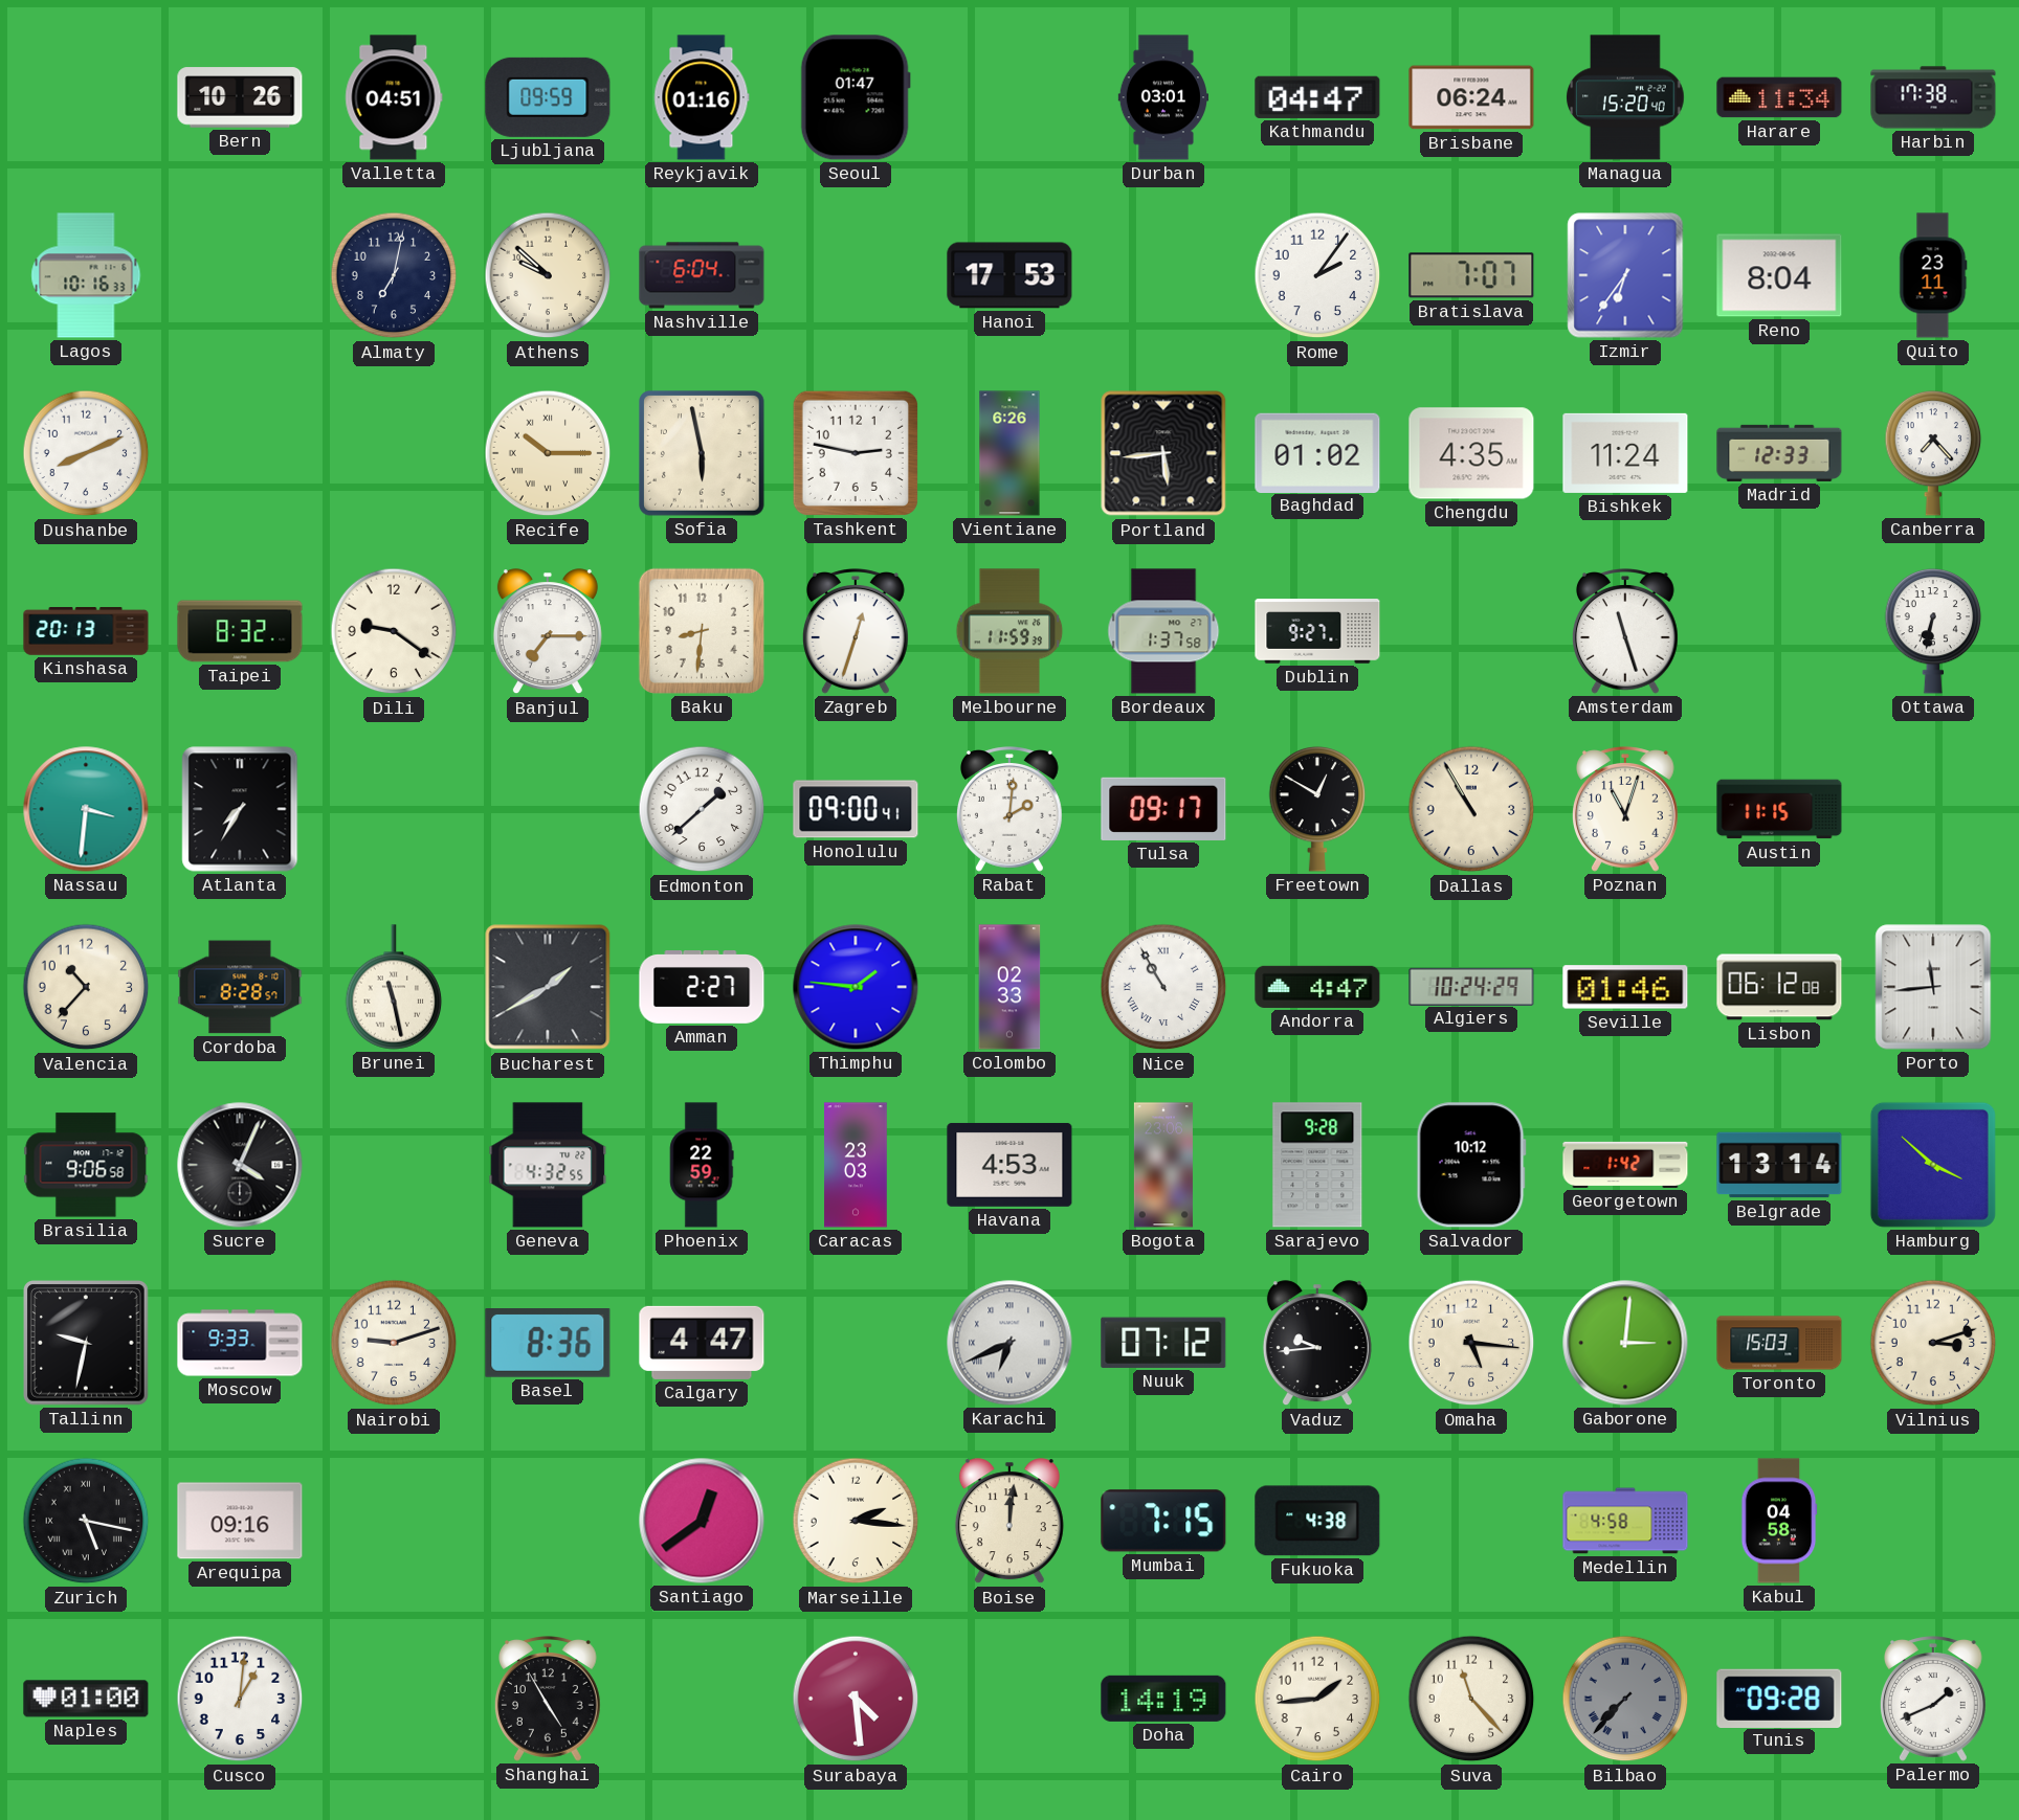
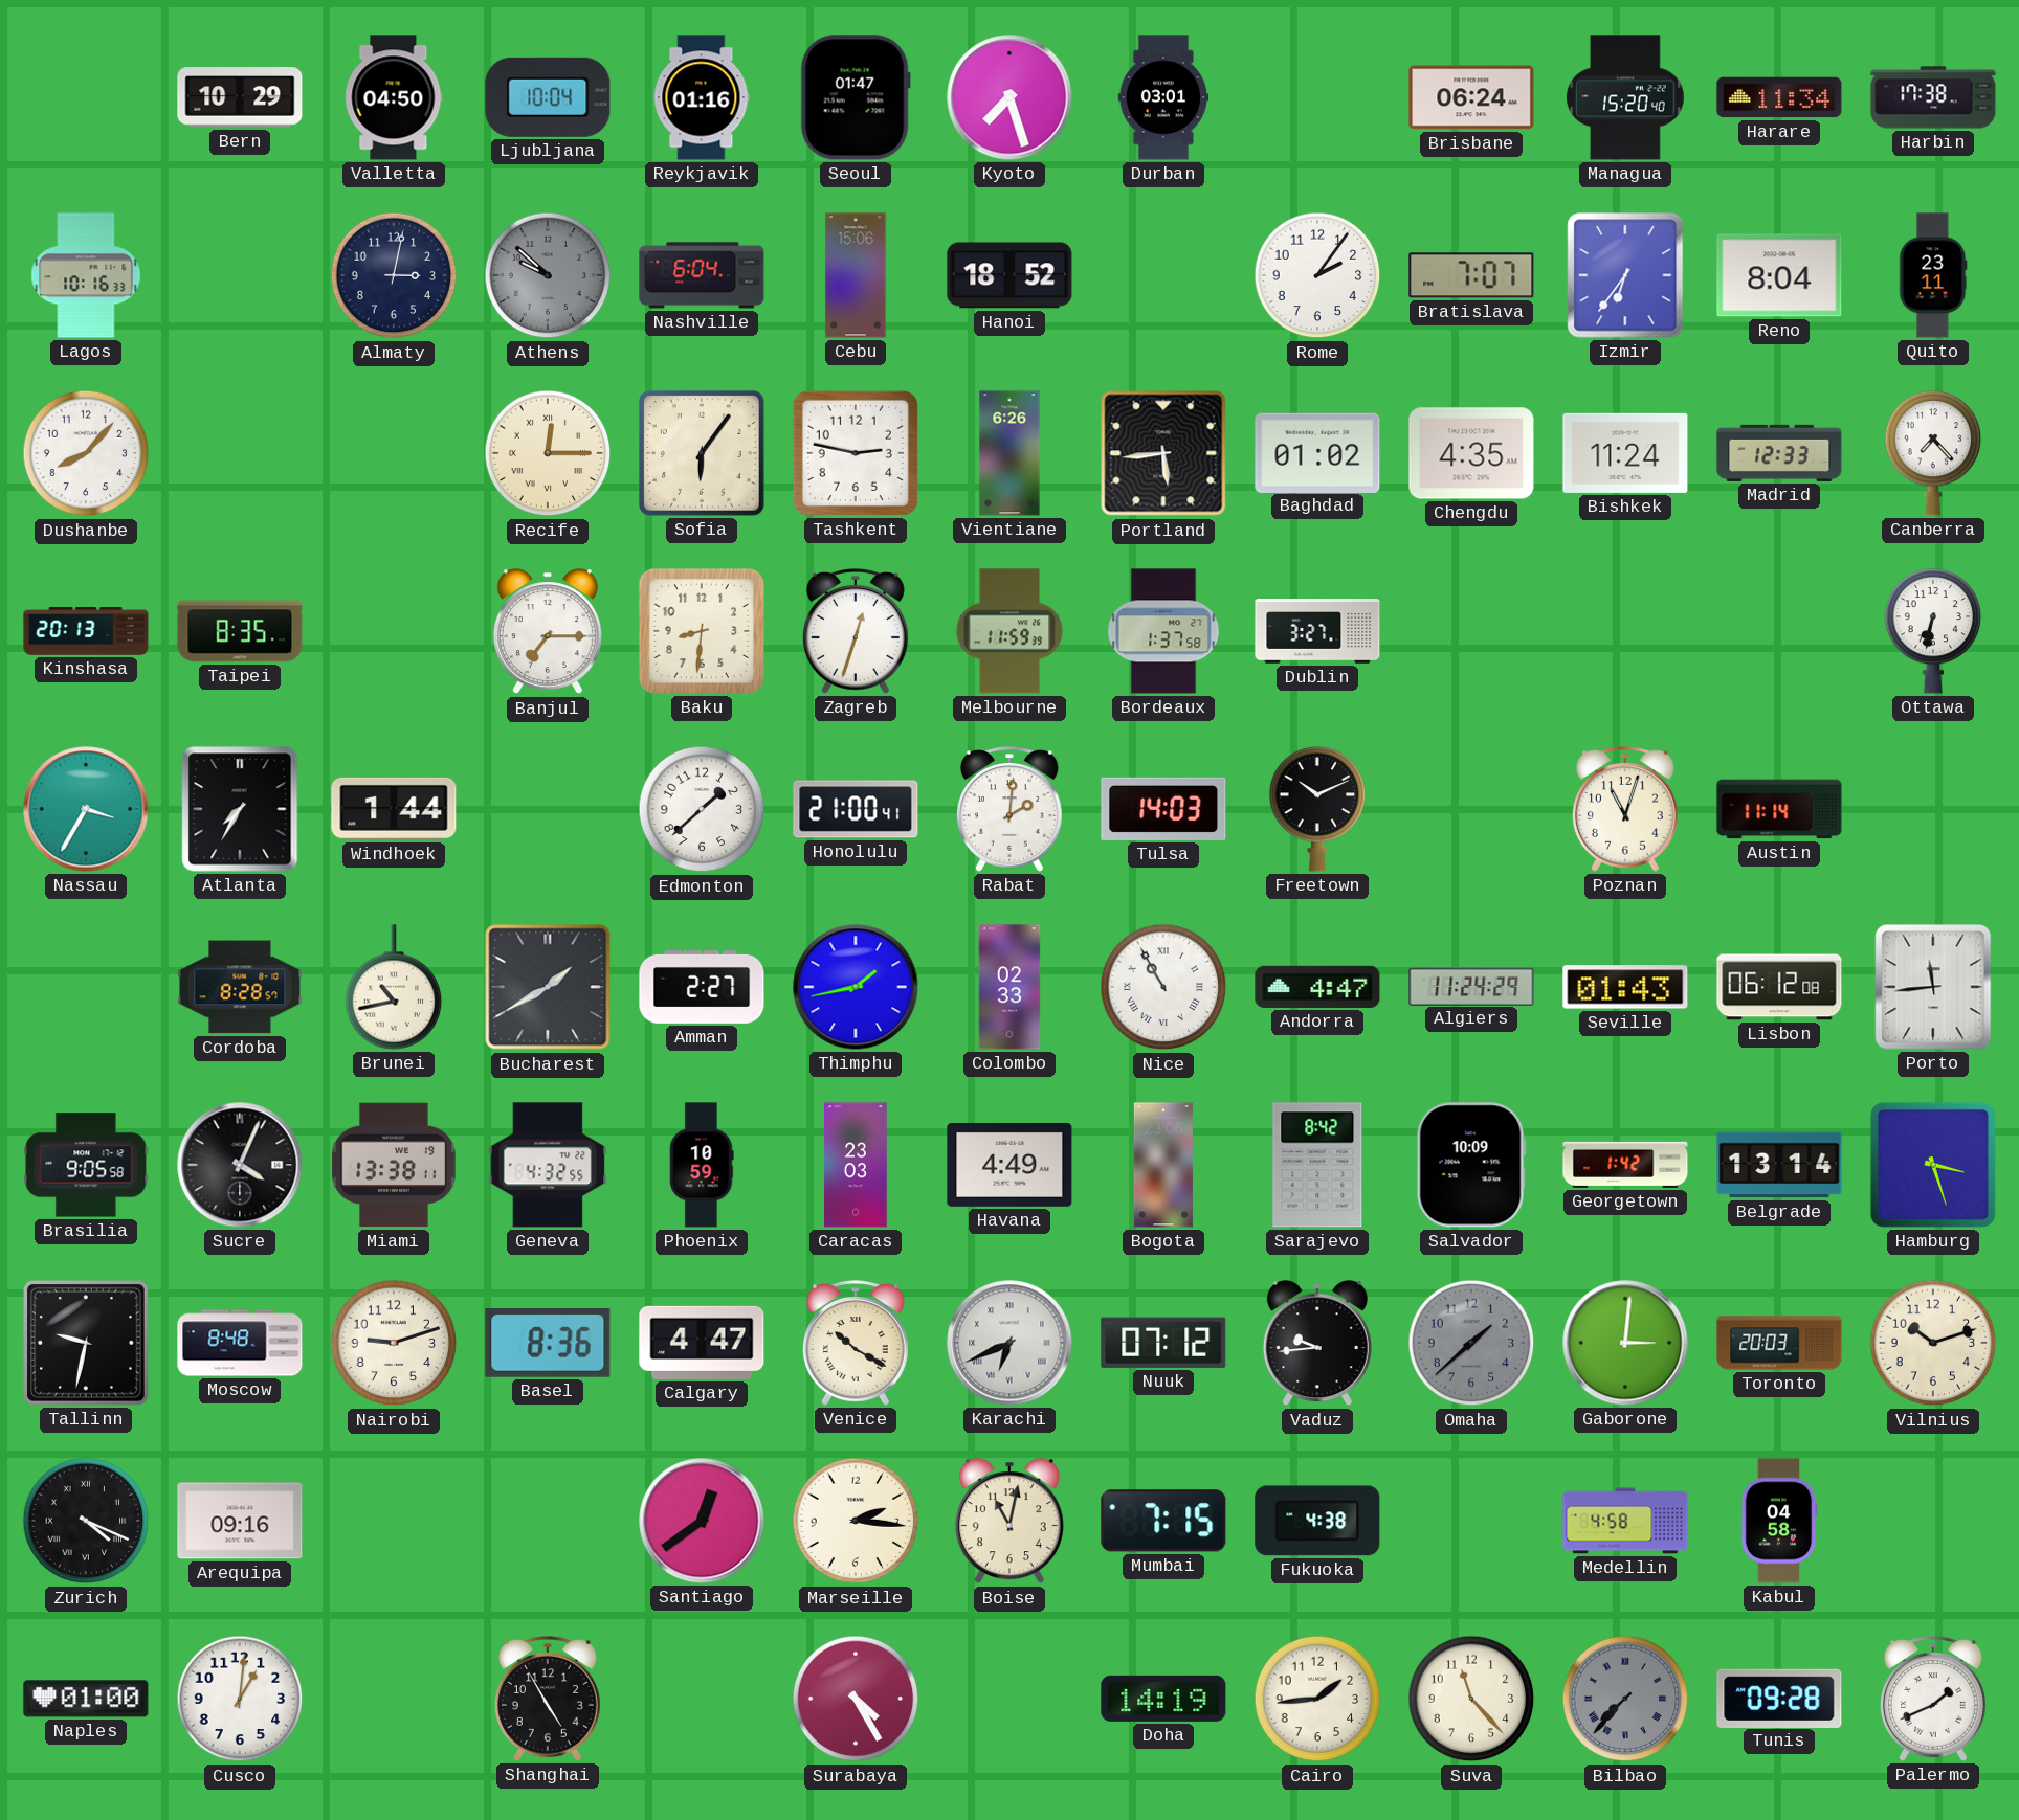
Bern: 10:26 -> 10:29 (240, 97)
Valletta: 04:51 -> 04:50 (394, 97)
Ljubljana: 09:59 -> 10:04 (548, 97)
Kyoto: none -> 7:27 (1009, 97)
Kathmandu: 04:47 -> none (1317, 97)
Almaty: 7:02 -> 3:02 (394, 275)
Athens dial: cream -> grey (548, 275)
Cebu: none -> 15:06 (856, 275)
Hanoi: 17:53 -> 18:52 (1009, 275)
Dushanbe: 8:11 -> 8:07 (86, 453)
Recife: 10:15 -> 12:15 (548, 453)
Sofia: 5:58 -> 6:06 (703, 454)
Taipei: 8:32 -> 8:35 (240, 631)
Dili: 9:21 -> none (394, 631)
Dublin: 9:27 -> 3:27 (1317, 631)
Amsterdam: 11:27 -> none (1625, 631)
Nassau: 3:31 -> 3:35 (86, 809)
Windhoek: none -> 1:44 (394, 809)
Honolulu: 09:00 -> 21:00 (856, 809)
Tulsa: 09:17 -> 14:03 (1163, 809)
Freetown: 12:50 -> 10:11 (1317, 809)
Dallas: 10:55 -> none (1471, 809)
Austin: 11:15 -> 11:14 (1779, 809)
Valencia: 10:37 -> none (86, 987)
Brunei: 11:28 -> 10:43 (394, 987)
Thimphu: 1:46 -> 1:43 (856, 987)
Algiers: 10:24 -> 11:24 (1471, 986)
Seville: 01:46 -> 01:43 (1625, 987)
Brasilia: 9:06 -> 9:05 (86, 1165)
Miami: none -> 13:38 (394, 1165)
Phoenix: 22:59 -> 10:59 (702, 1165)
Havana: 4:53 -> 4:49 (1009, 1165)
Sarajevo: 9:28 -> 8:42 (1317, 1165)
Salvador: 10:12 -> 10:09 (1471, 1165)
Hamburg: 3:52 -> 3:27 (1933, 1165)
Moscow: 9:33 -> 8:48 (240, 1343)
Venice: none -> 10:20 (856, 1343)
Omaha: 5:16 -> 1:38 (1471, 1343)
Omaha dial: cream -> grey (1471, 1343)
Toronto: 15:03 -> 20:03 (1779, 1343)
Vilnius: 3:12 -> 10:12 (1933, 1343)
Zurich: 5:17 -> 4:19 (86, 1521)
Boise: 12:01 -> 11:02 (1009, 1522)
Surabaya: 4:29 -> 4:25 (856, 1699)
